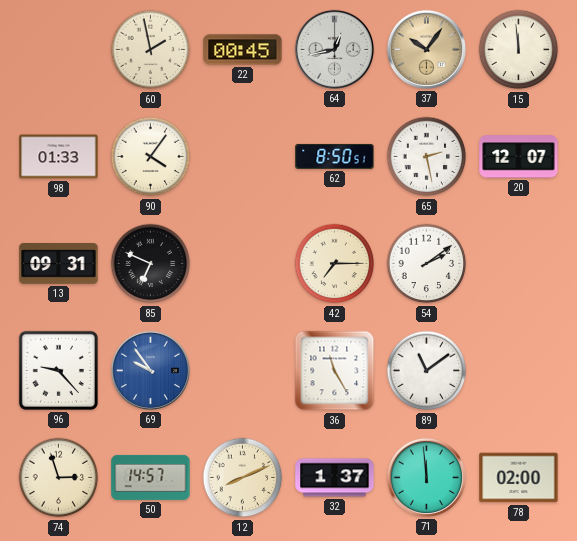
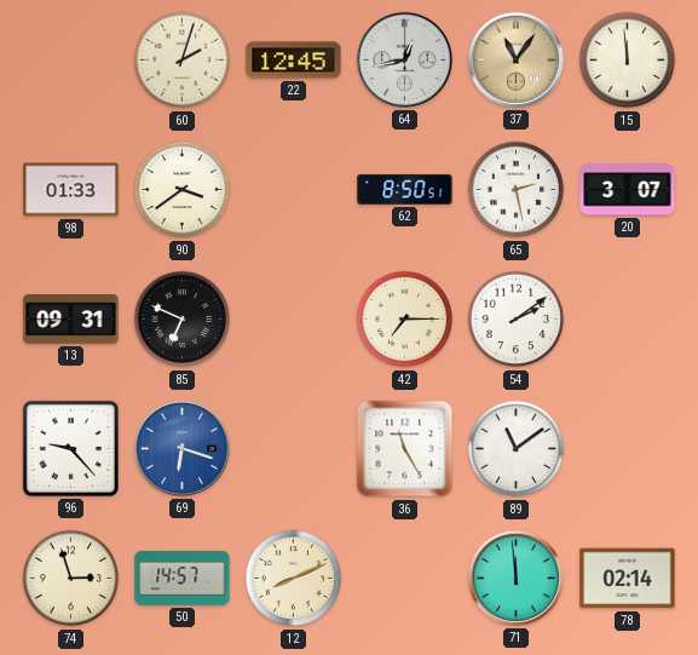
60: 1:58 -> 2:03 (183, 61)
22: 00:45 -> 12:45 (294, 61)
37: 10:06 -> 11:06 (515, 59)
90: 4:06 -> 3:39 (183, 190)
20: 12:07 -> 3:07 (628, 190)
69: 9:54 -> 6:18 (181, 448)
32: 1:37 -> none (335, 478)
78: 02:00 -> 02:14 (628, 579)
